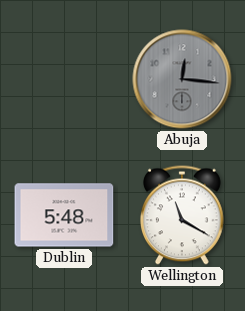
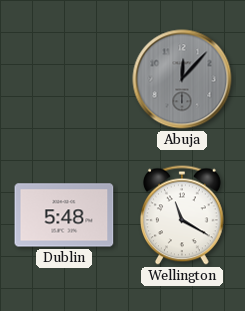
Abuja: 12:16 -> 12:07 (182, 79)
